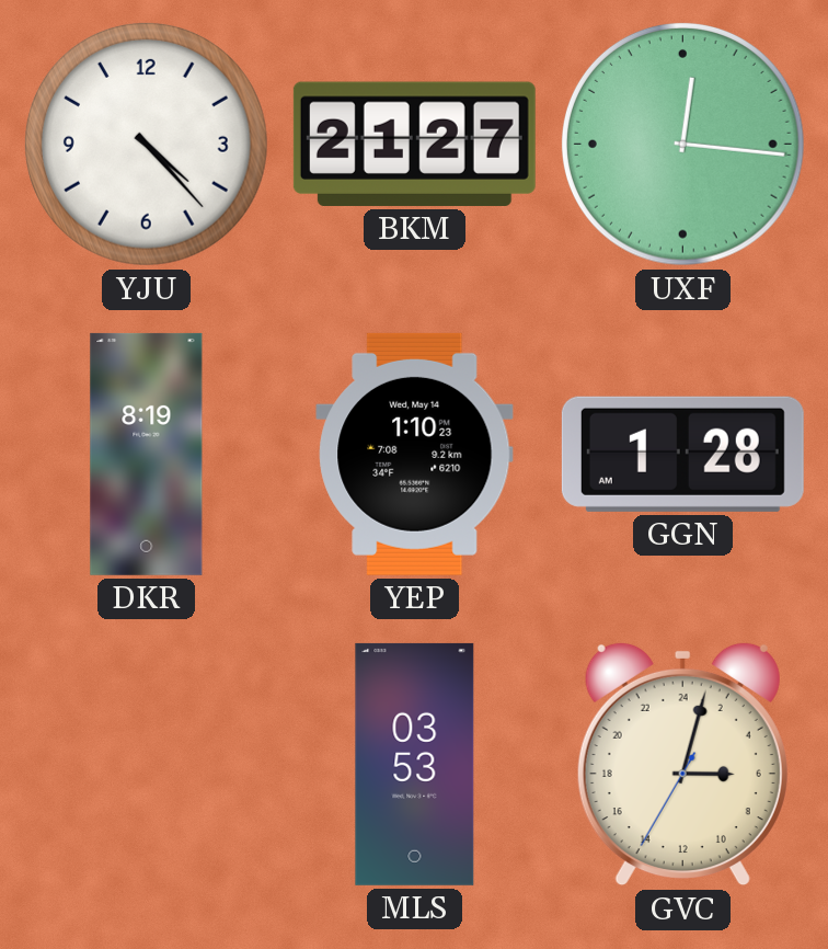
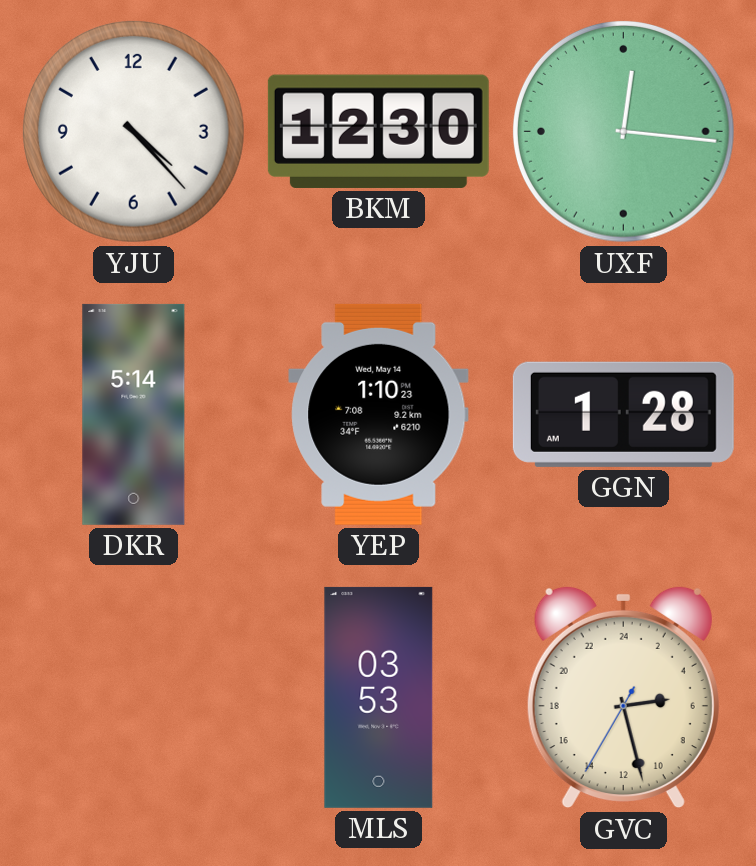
BKM: 21:27 -> 12:30 (378, 131)
DKR: 8:19 -> 5:14 (134, 414)
GVC: 6:02 -> 5:27 (623, 697)
